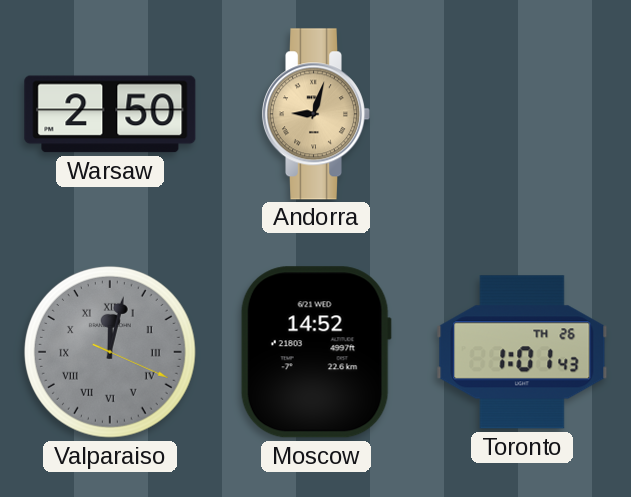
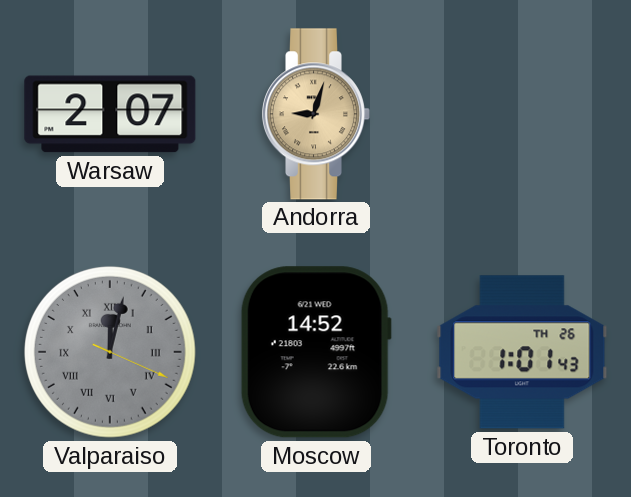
Warsaw: 2:50 -> 2:07 (110, 114)
